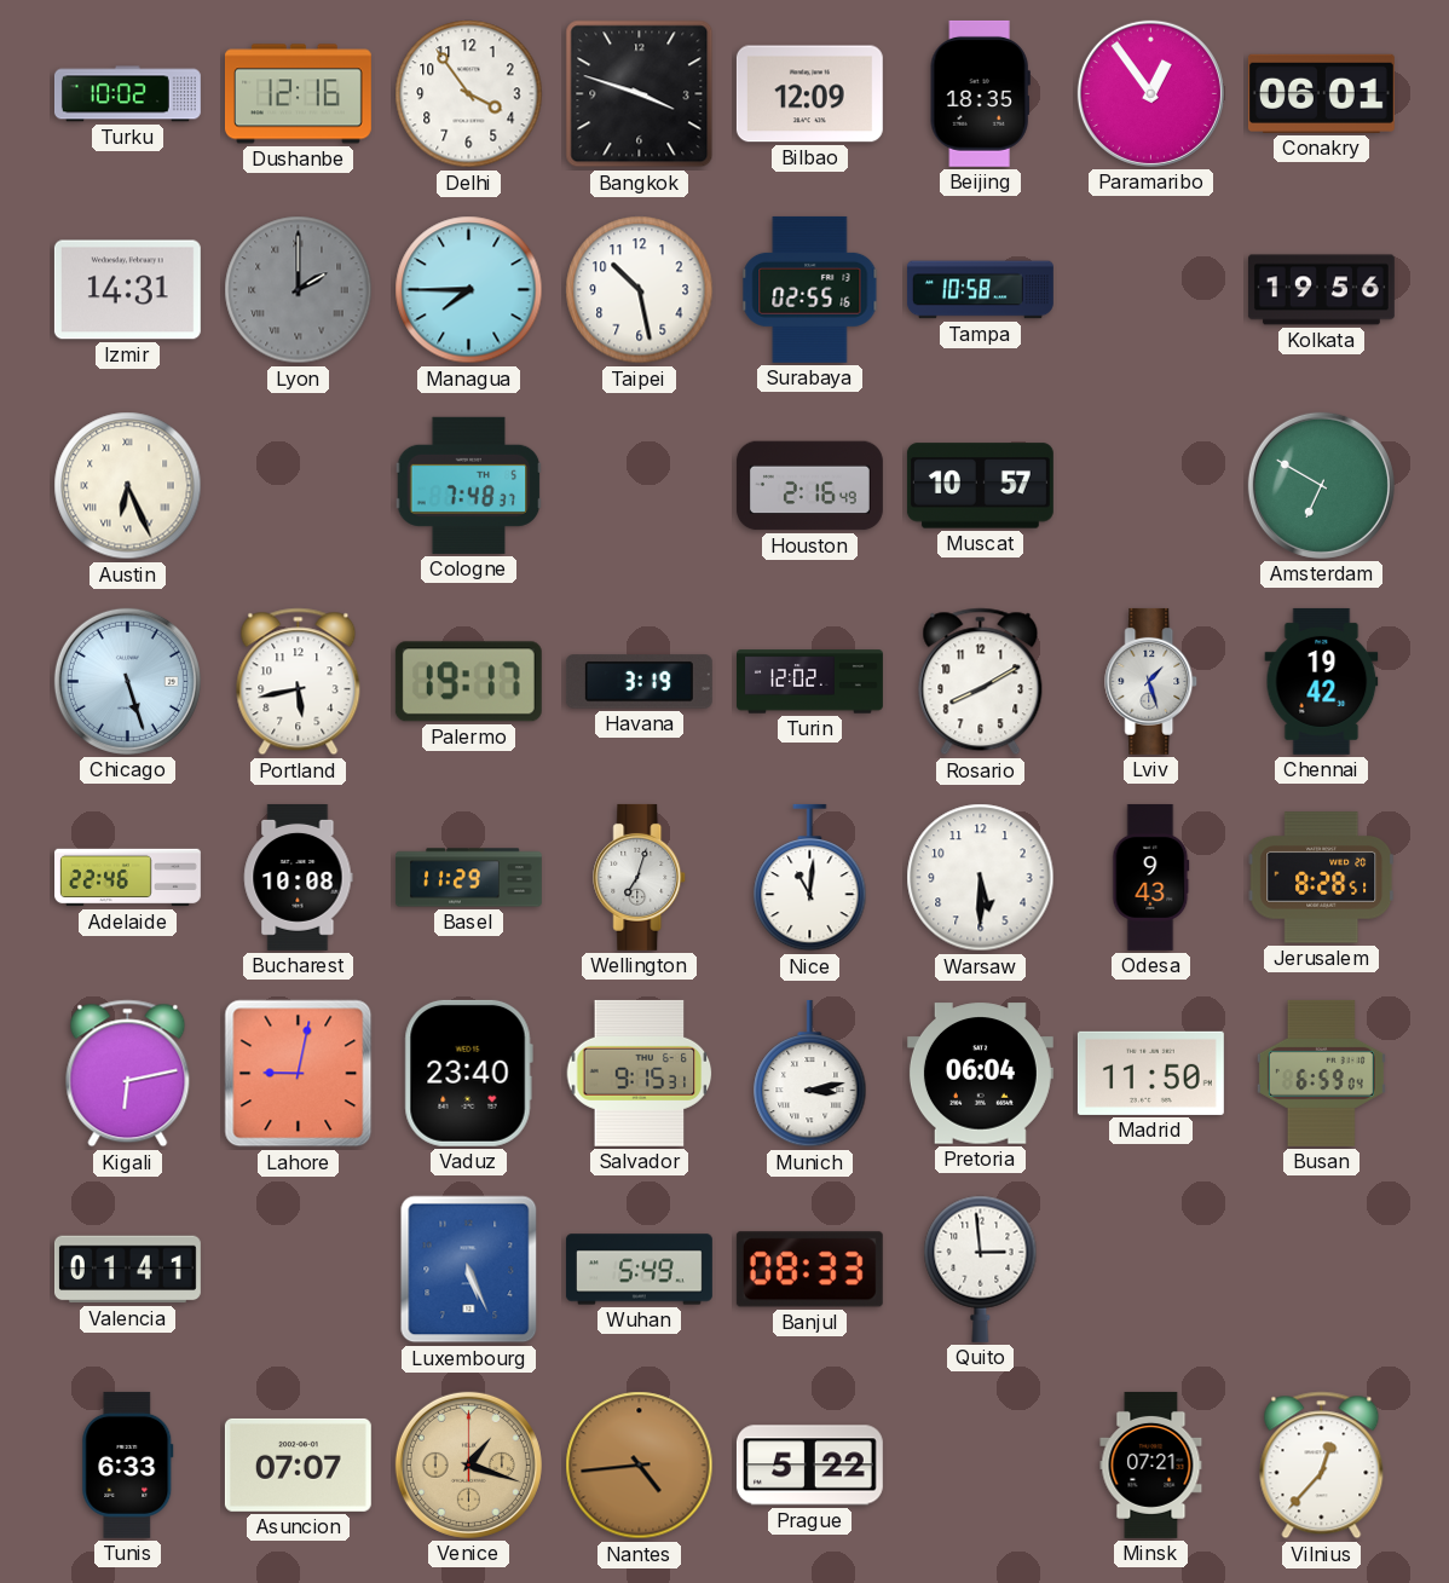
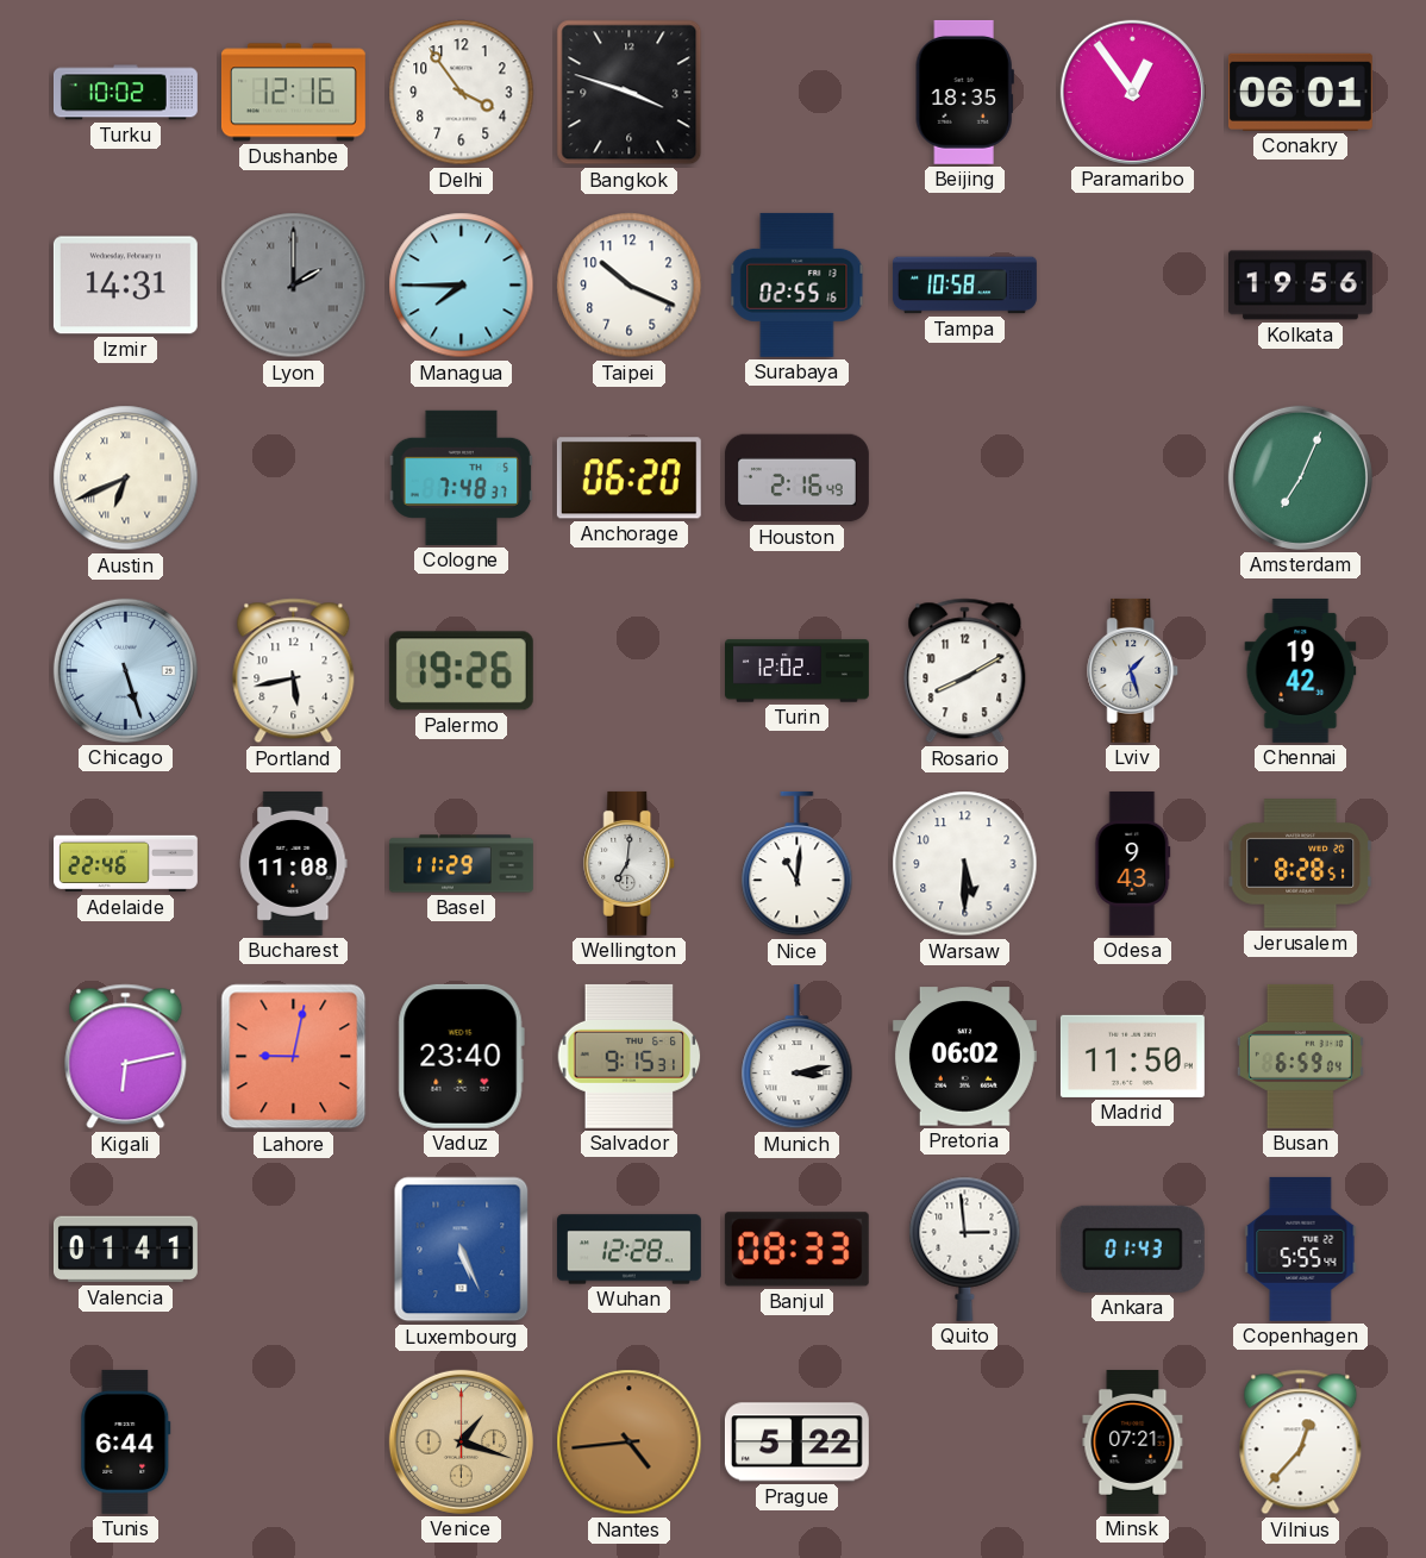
Bilbao: 12:09 -> none (809, 94)
Taipei: 10:28 -> 10:19 (630, 286)
Austin: 6:26 -> 6:41 (126, 478)
Anchorage: none -> 06:20 (628, 478)
Muscat: 10:57 -> none (980, 486)
Amsterdam: 6:50 -> 7:04 (1300, 477)
Palermo: 19:17 -> 19:26 (461, 671)
Havana: 3:19 -> none (639, 682)
Bucharest: 10:08 -> 11:08 (293, 863)
Wellington: 7:03 -> 7:01 (630, 863)
Pretoria: 06:04 -> 06:02 (964, 1057)
Wuhan: 5:49 -> 12:28 (628, 1250)
Ankara: none -> 01:43 (1132, 1249)
Copenhagen: none -> 5:55 (1301, 1249)
Tunis: 6:33 -> 6:44 (126, 1441)
Asuncion: 07:07 -> none (298, 1464)
